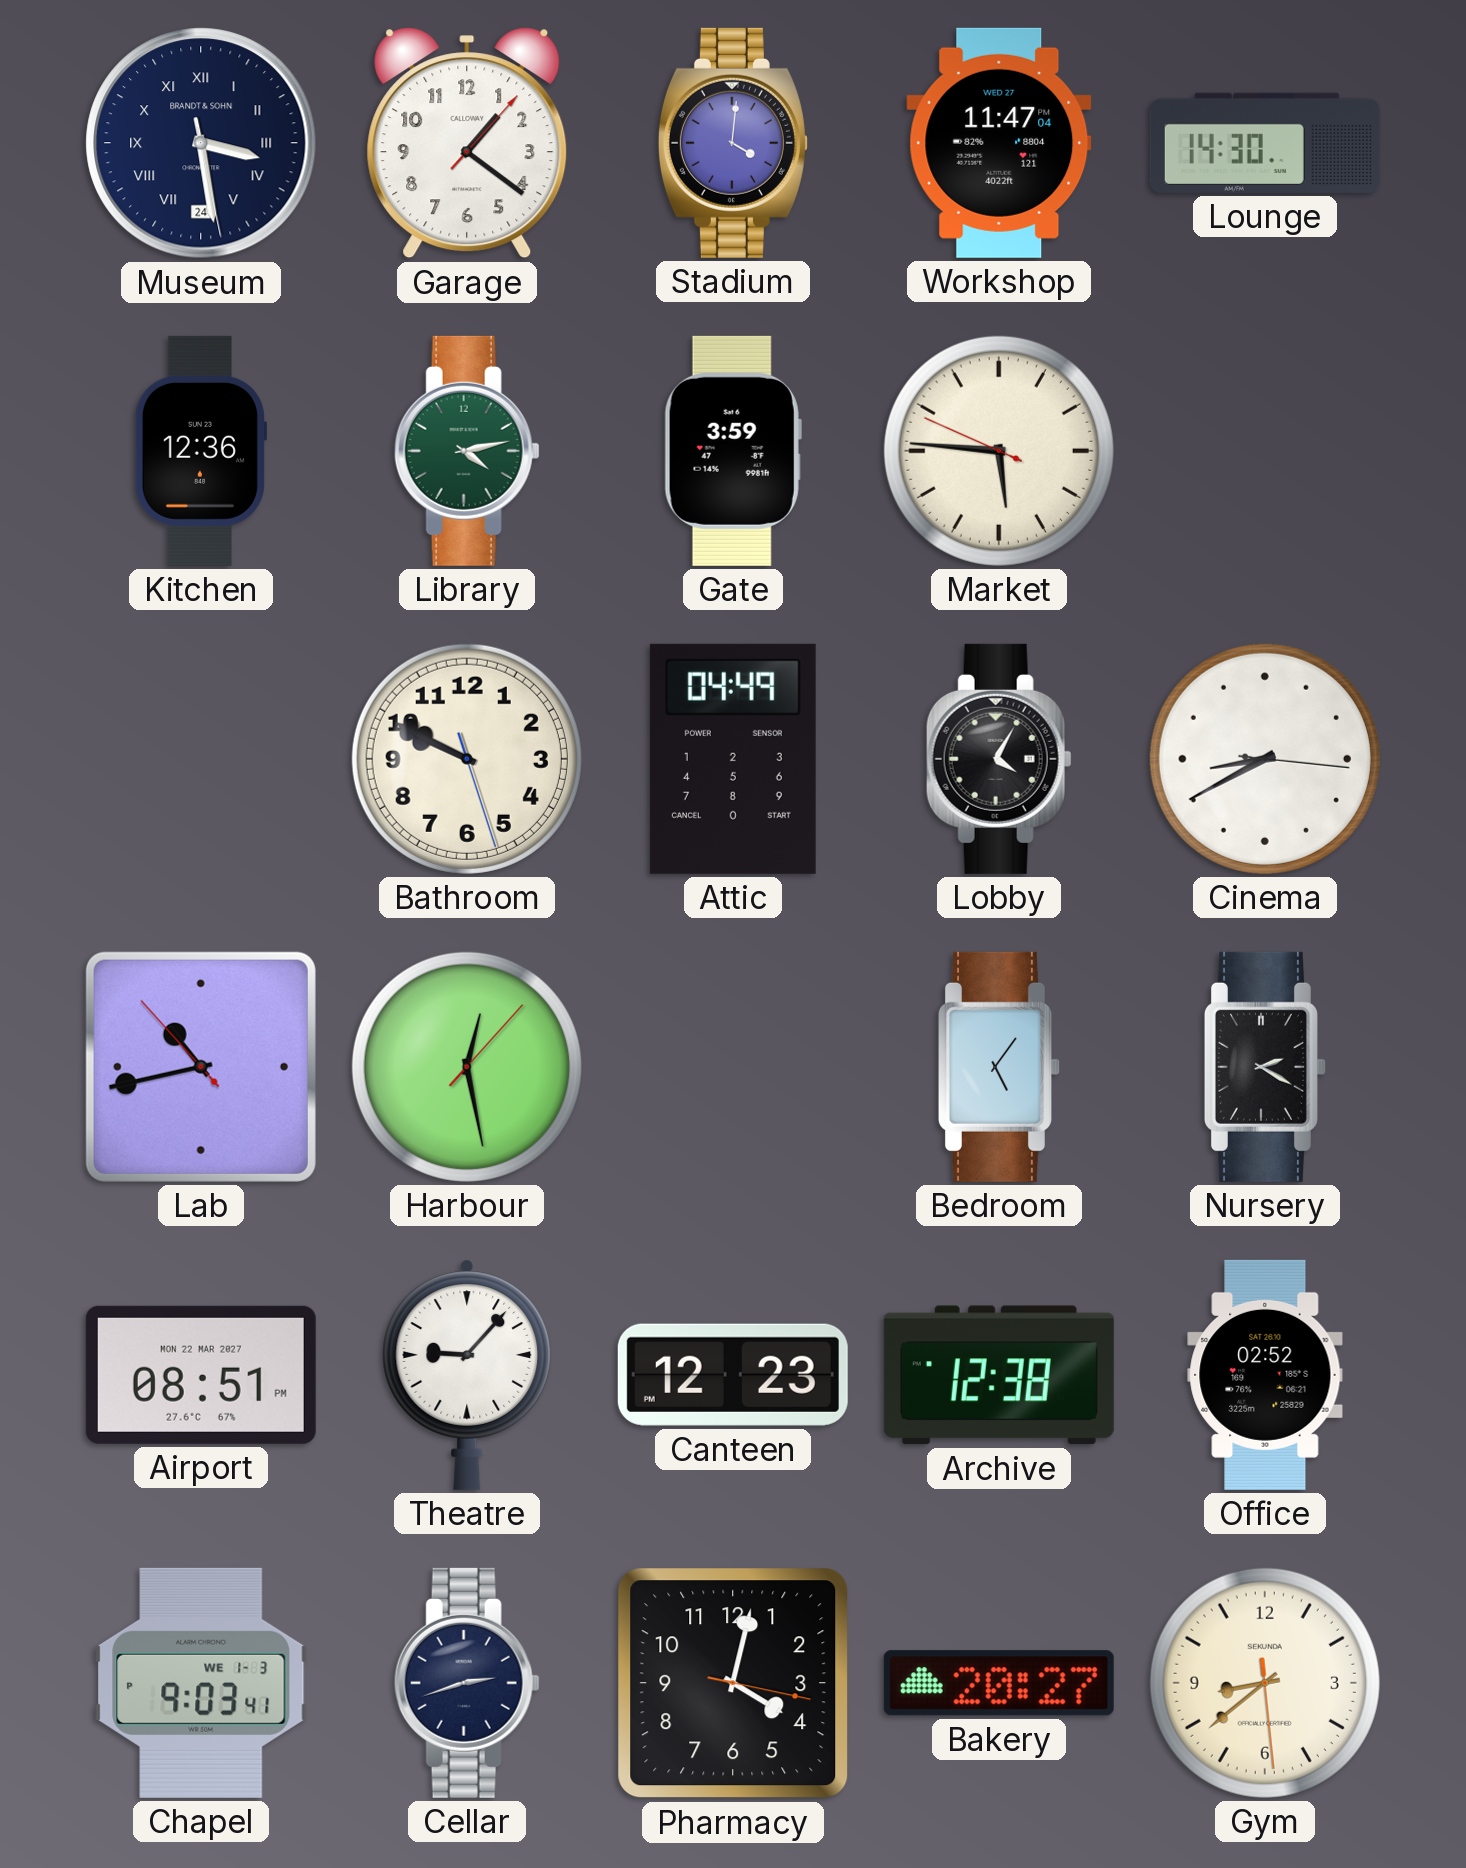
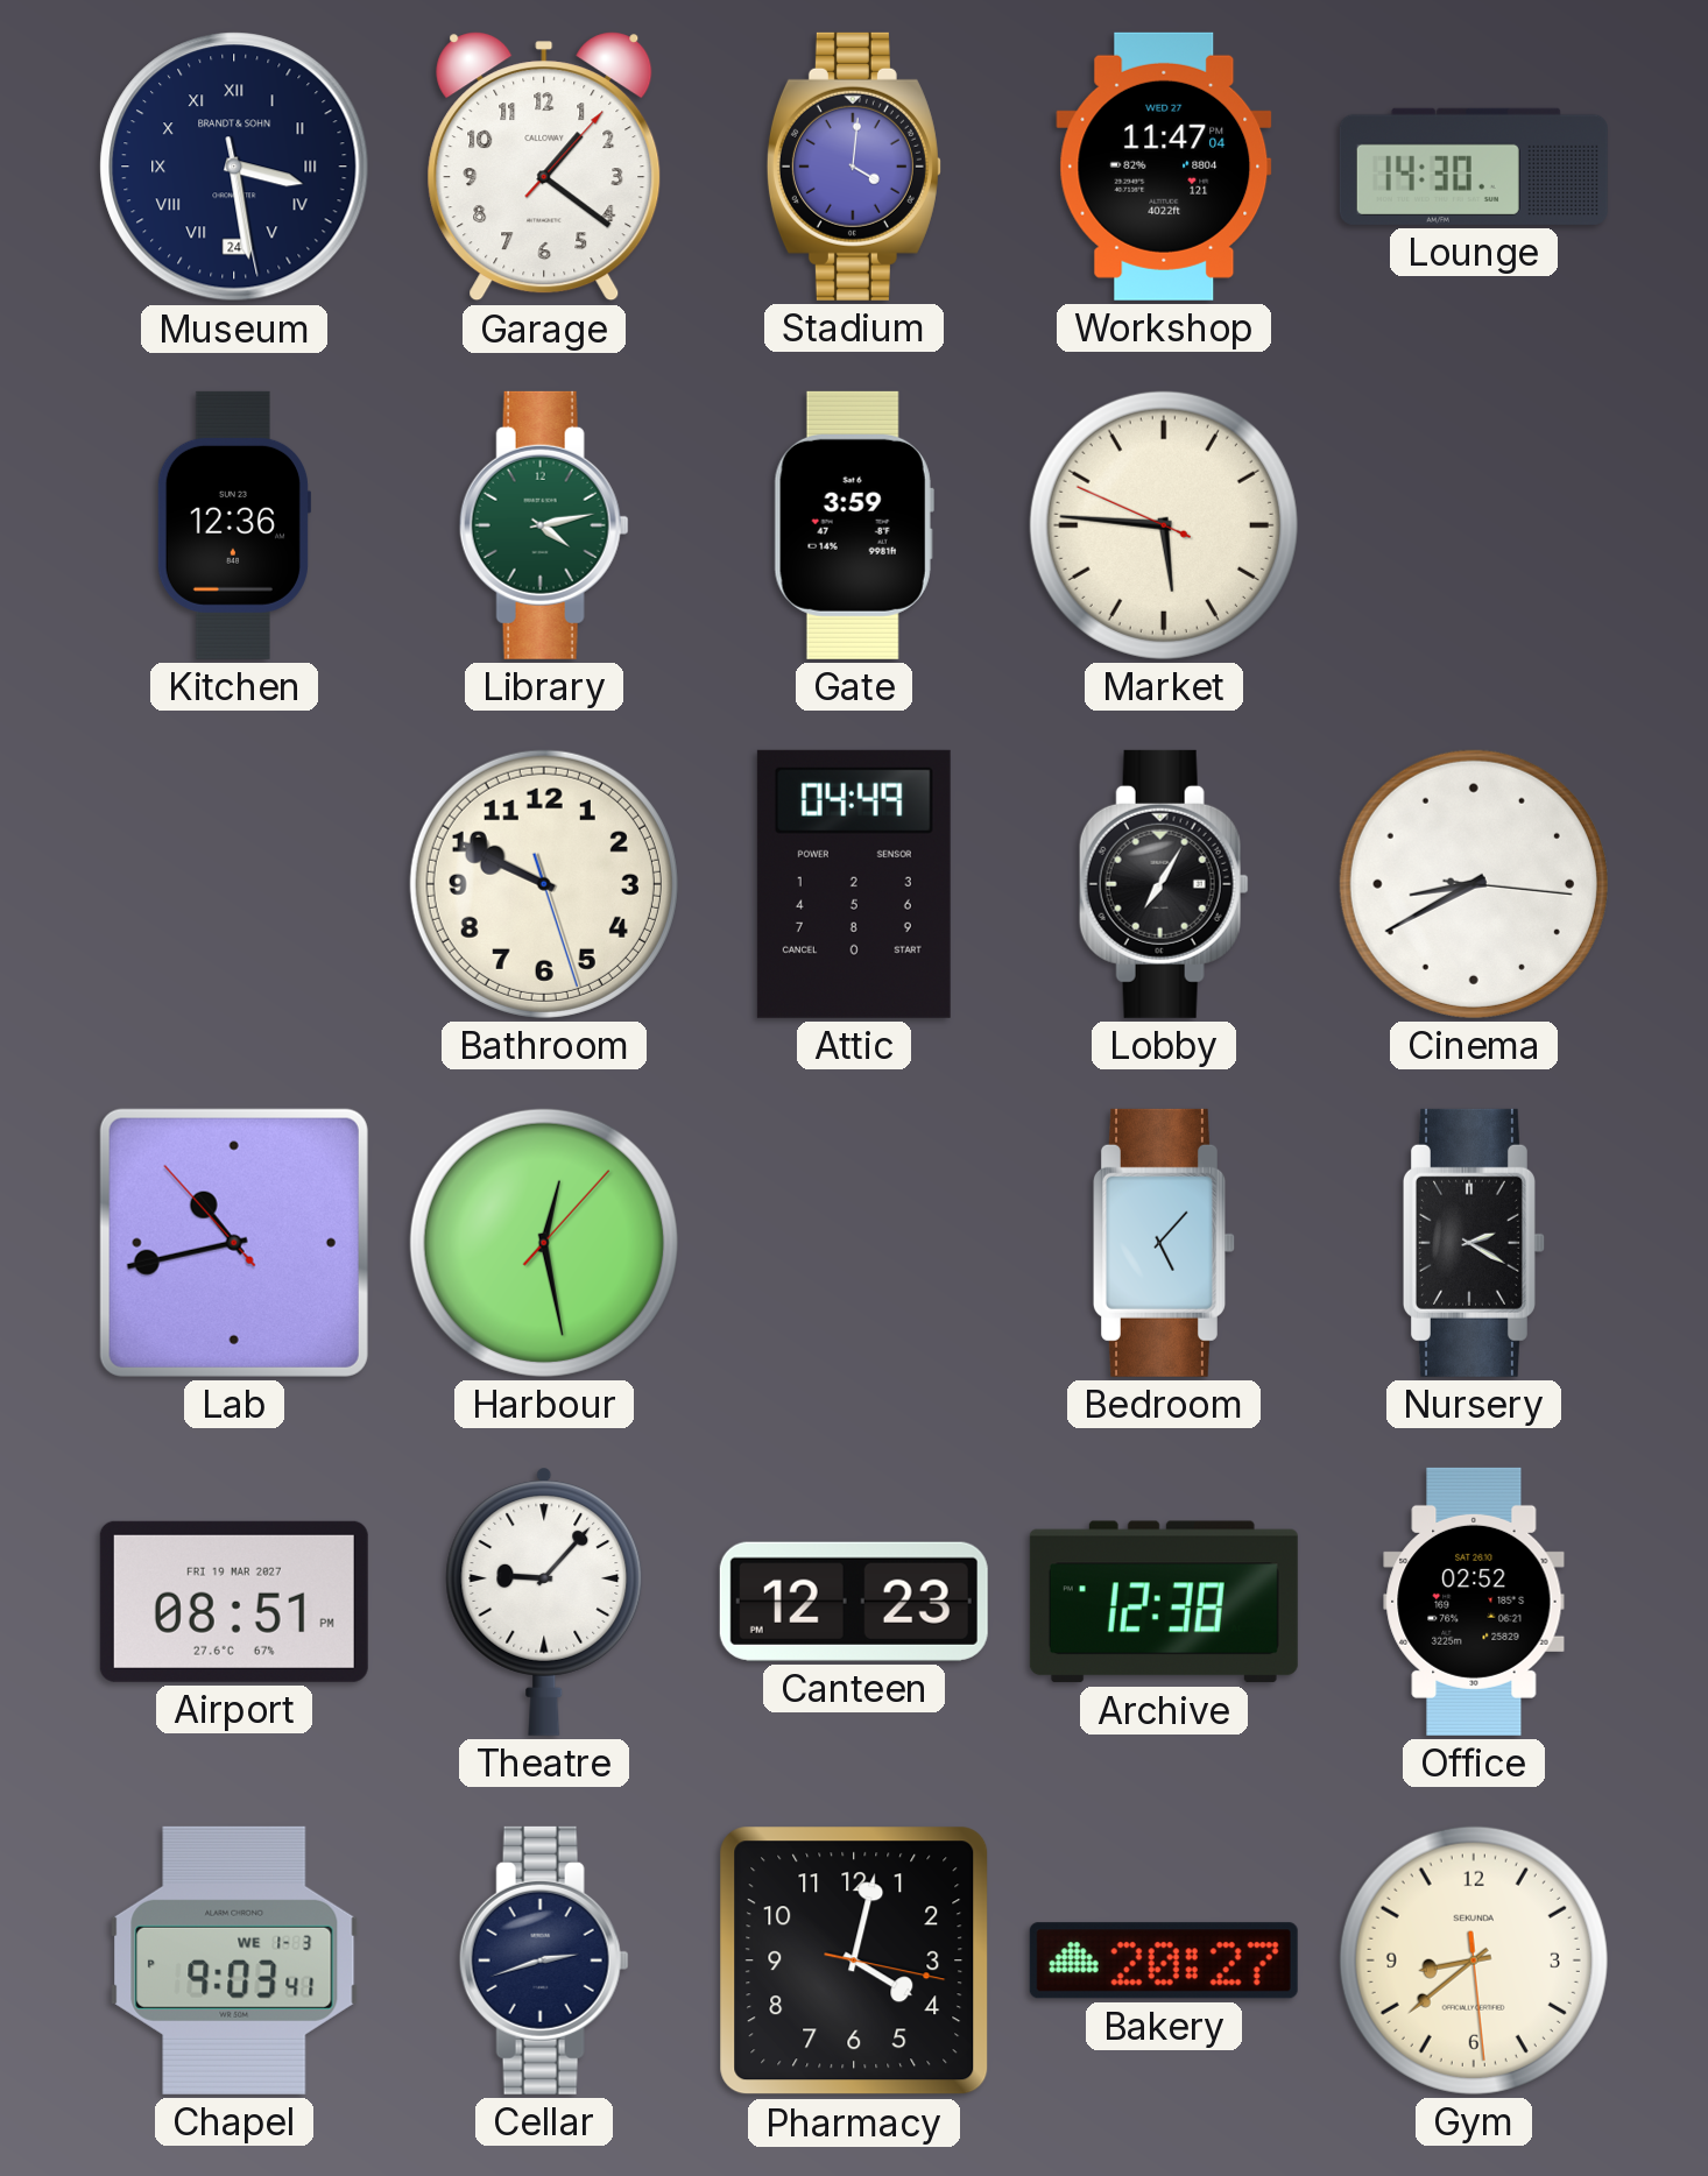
Lobby: 4:05 -> 7:05 (1164, 884)
Bedroom: 5:06 -> 5:07 (1164, 1243)
Airport date: MON 22 MAR 2027 -> FRI 19 MAR 2027 (234, 1602)
